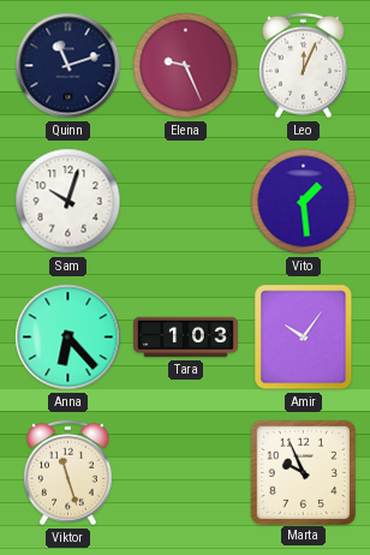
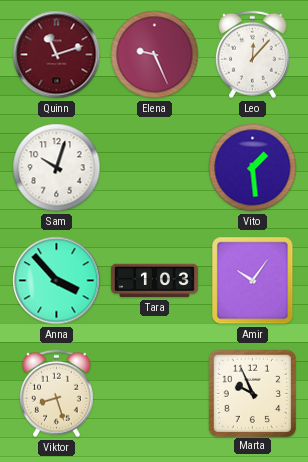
Quinn dial: navy -> burgundy (57, 55)
Leo: 12:04 -> 12:07 (253, 55)
Anna: 6:23 -> 3:53 (57, 281)
Viktor: 11:27 -> 8:27 (57, 394)
